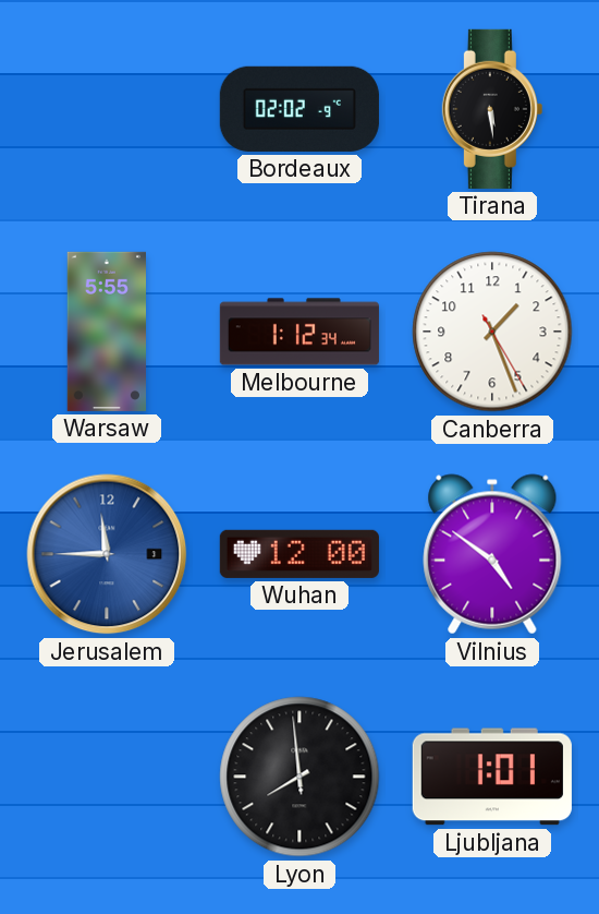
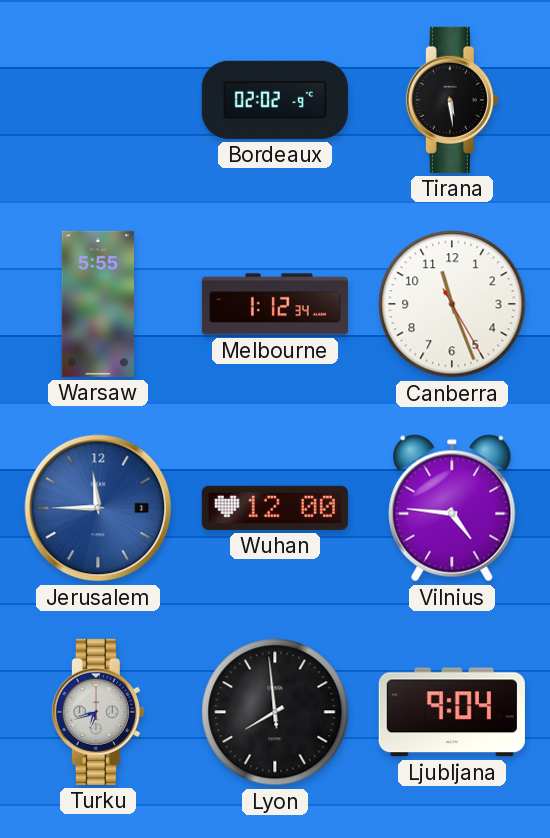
Canberra: 1:26 -> 11:26 (452, 304)
Vilnius: 4:51 -> 4:46 (452, 508)
Turku: none -> 6:42 (98, 712)
Ljubljana: 1:01 -> 9:04 (452, 712)
